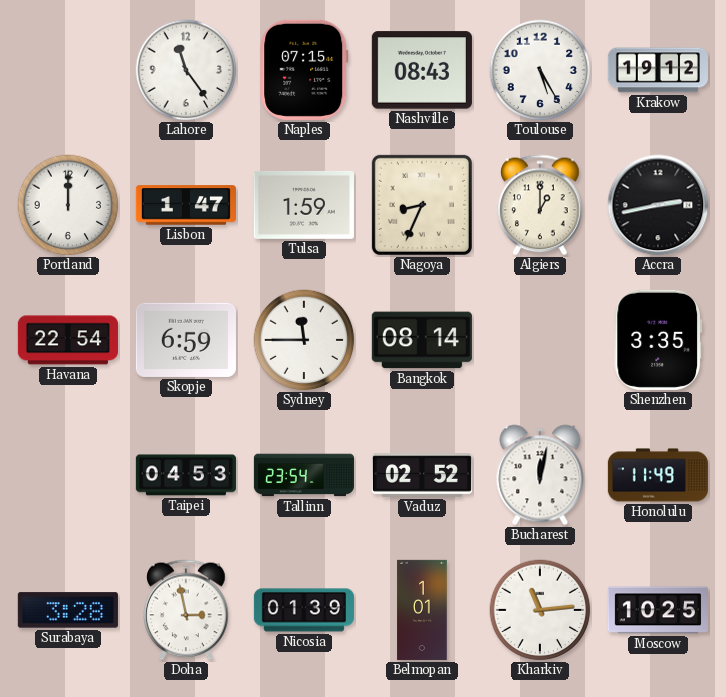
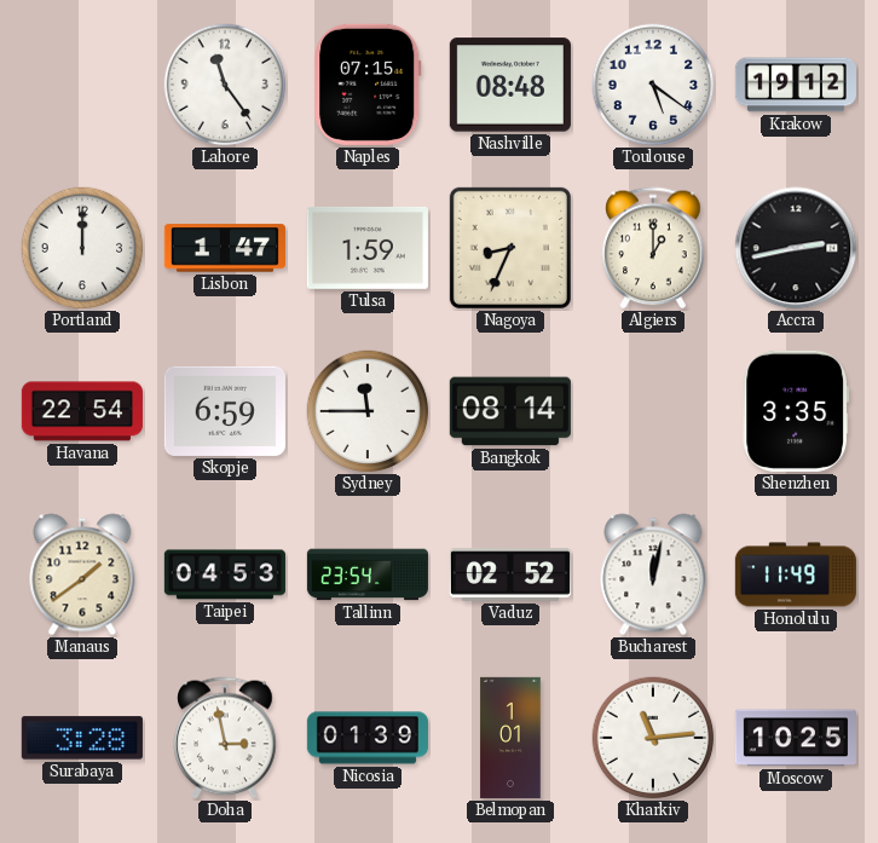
Nashville: 08:43 -> 08:48 (510, 85)
Toulouse: 5:25 -> 5:21 (653, 85)
Manaus: none -> 1:39 (82, 574)
